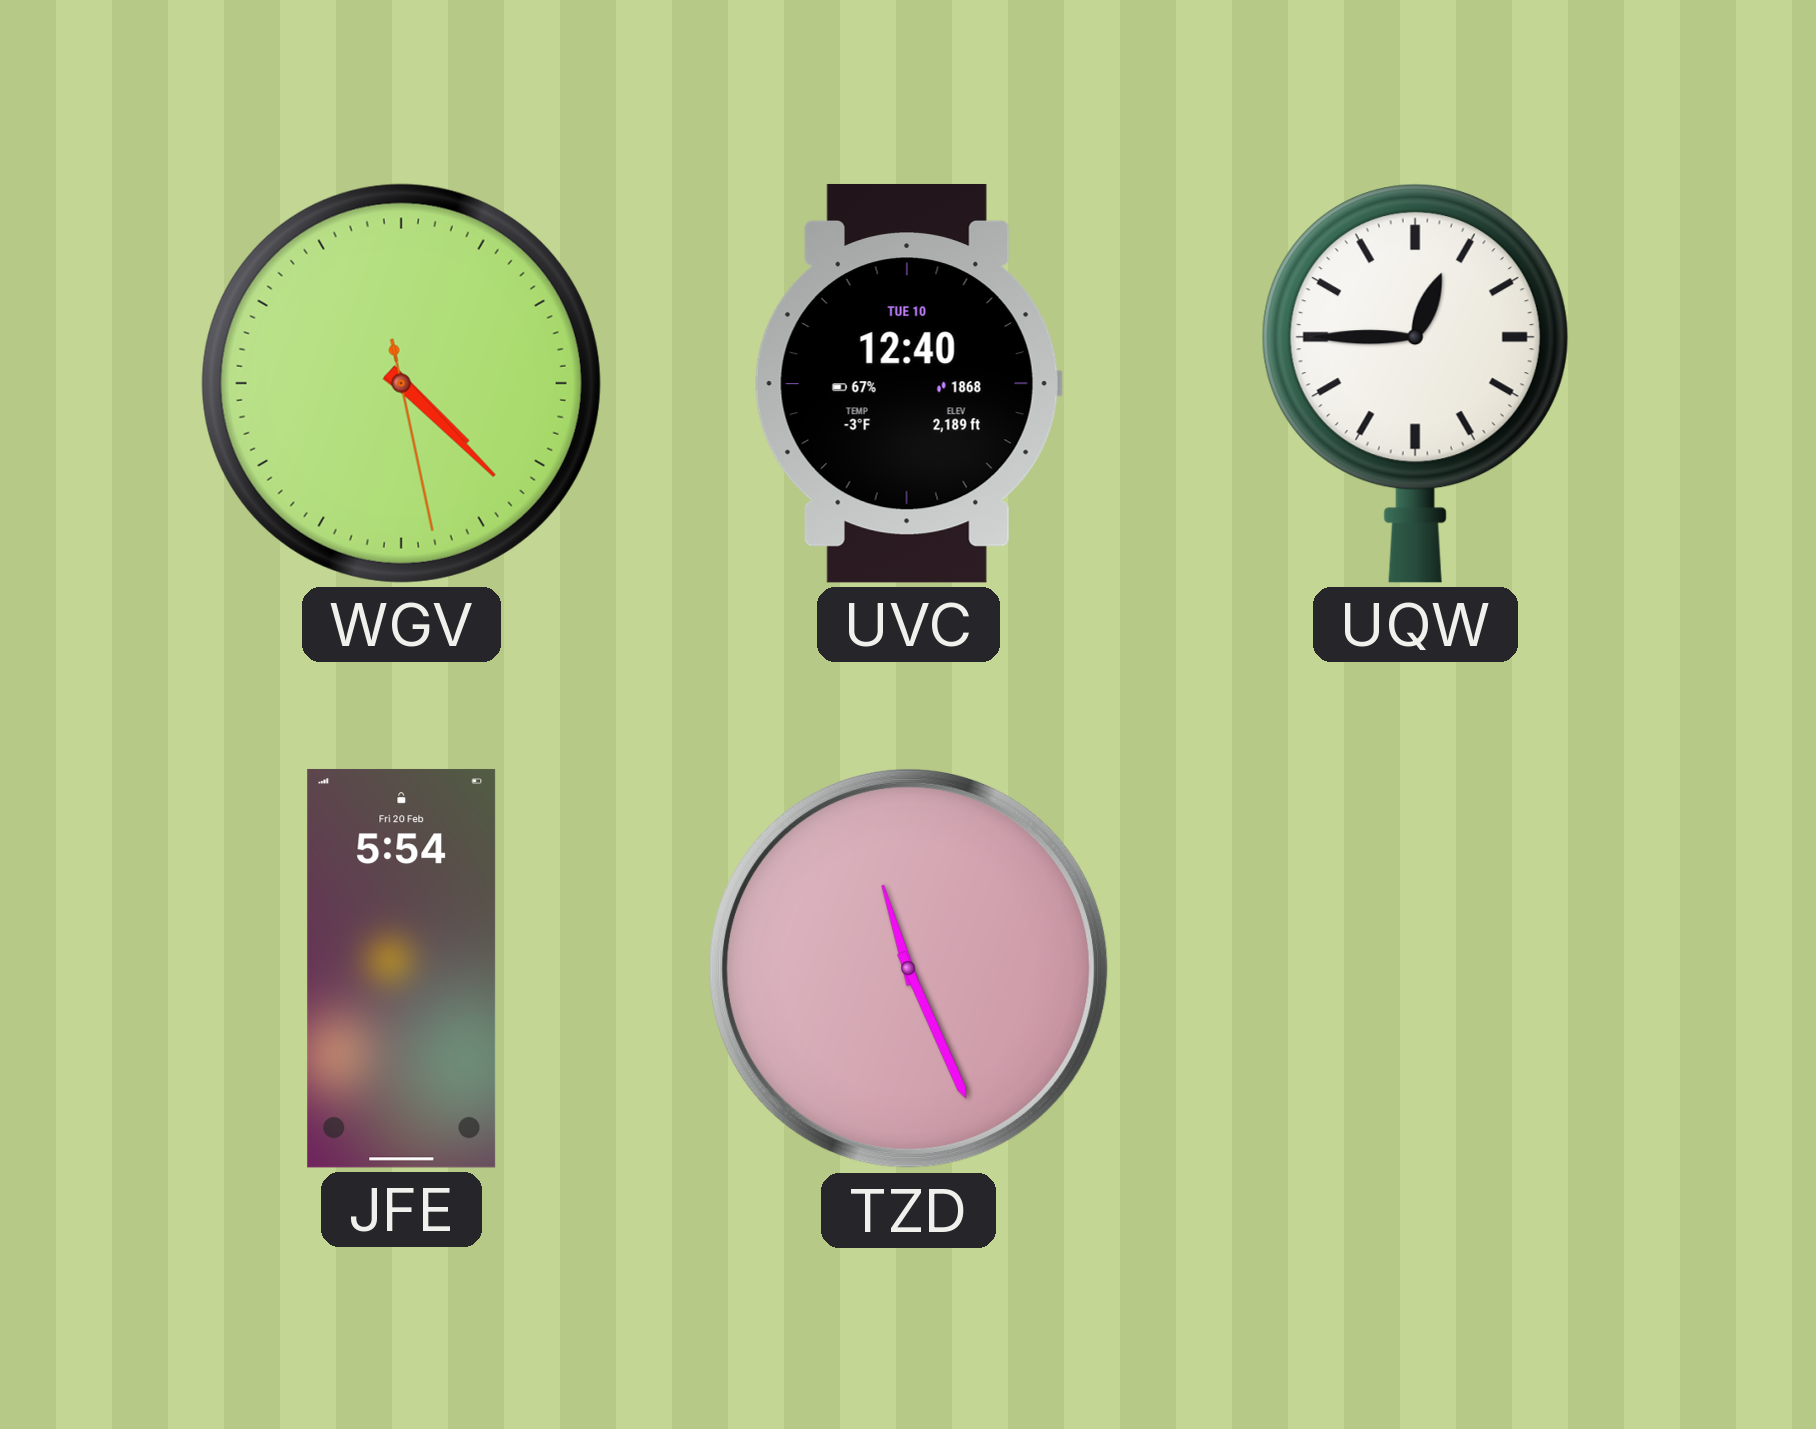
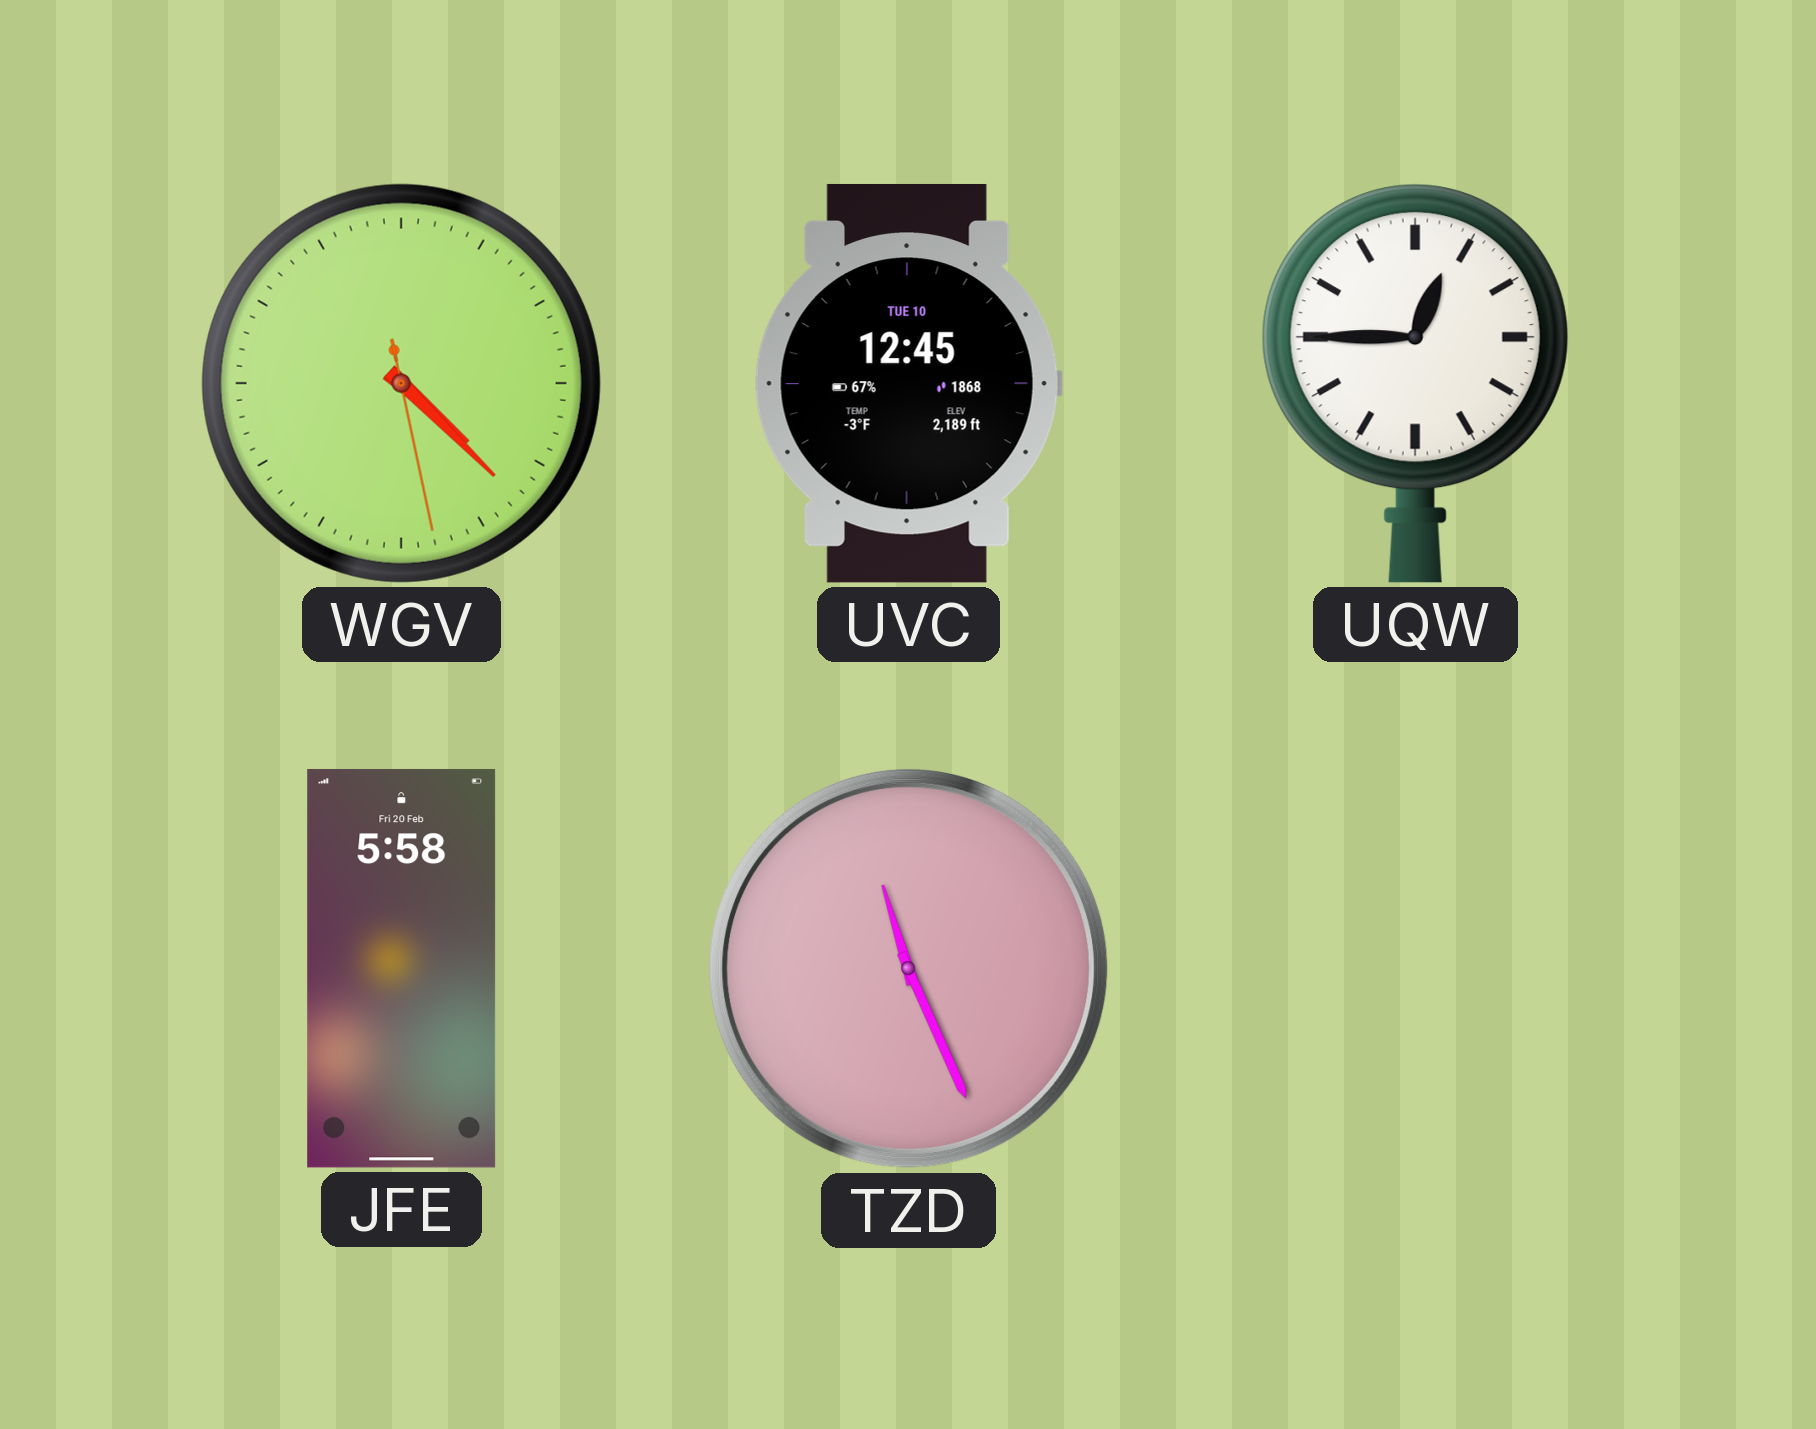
UVC: 12:40 -> 12:45 (908, 383)
JFE: 5:54 -> 5:58 (402, 968)
